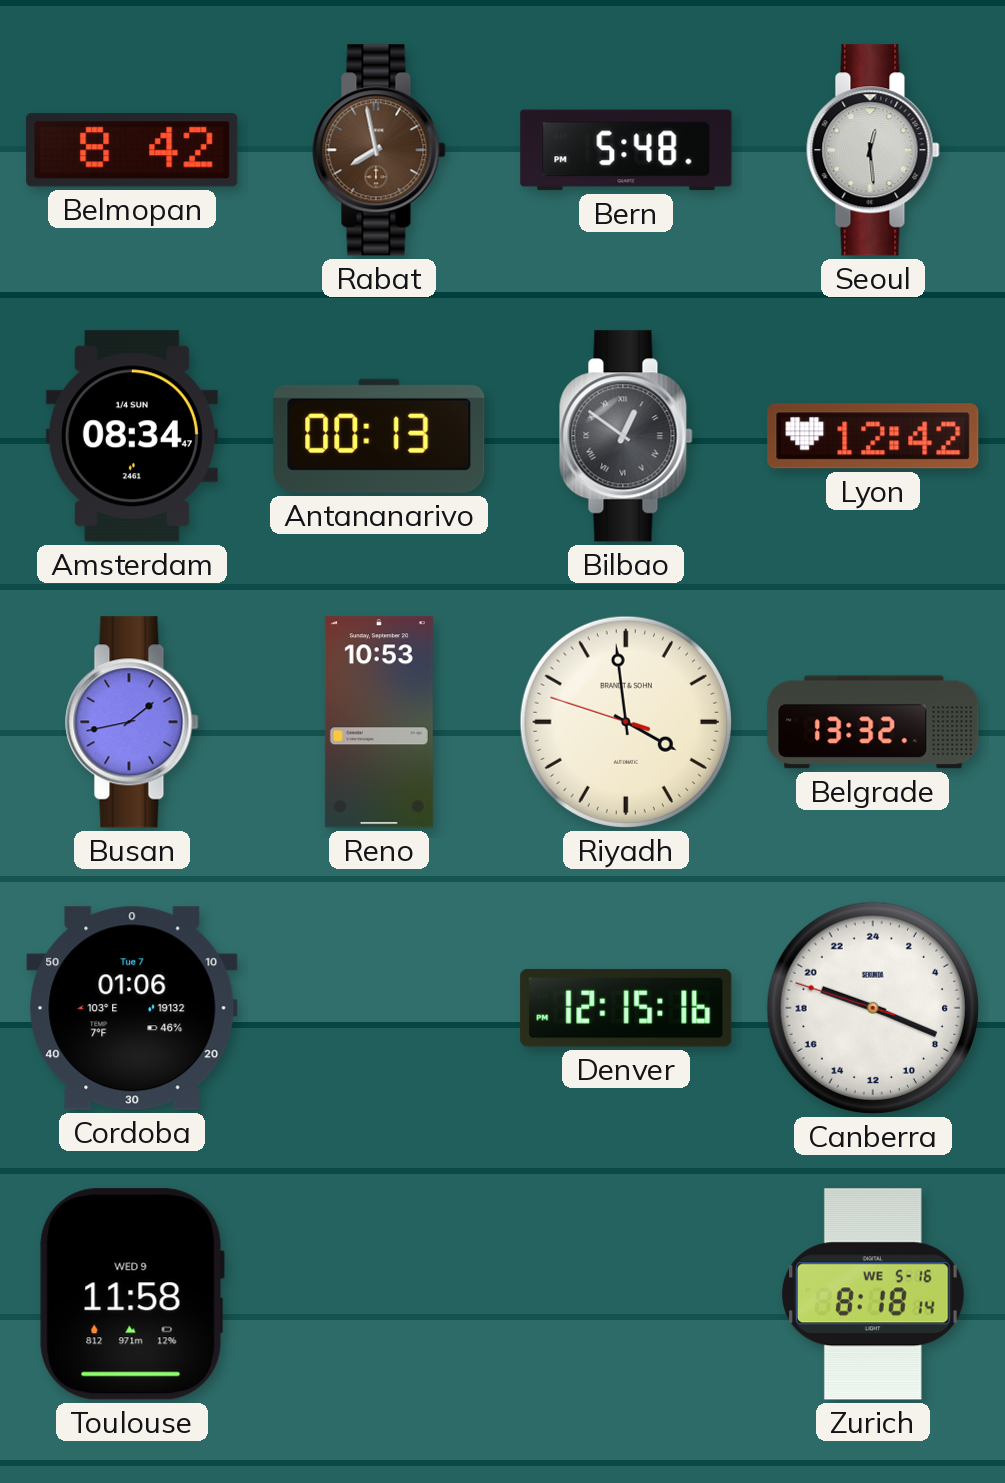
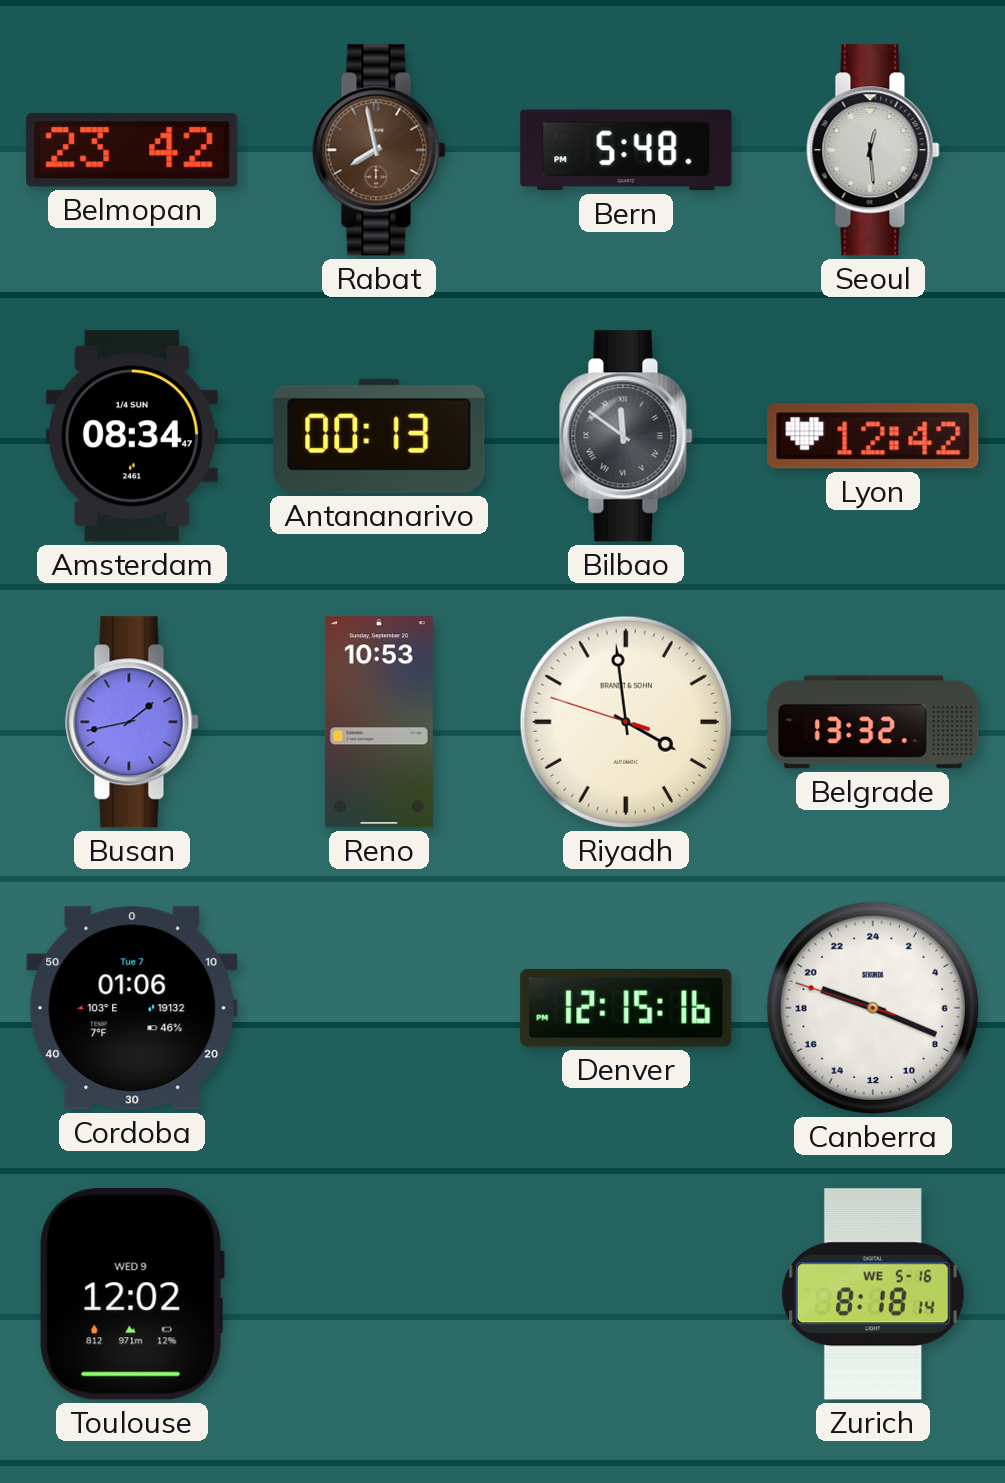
Belmopan: 8:42 -> 23:42 (132, 150)
Bilbao: 12:51 -> 11:51 (626, 436)
Toulouse: 11:58 -> 12:02 (132, 1294)
